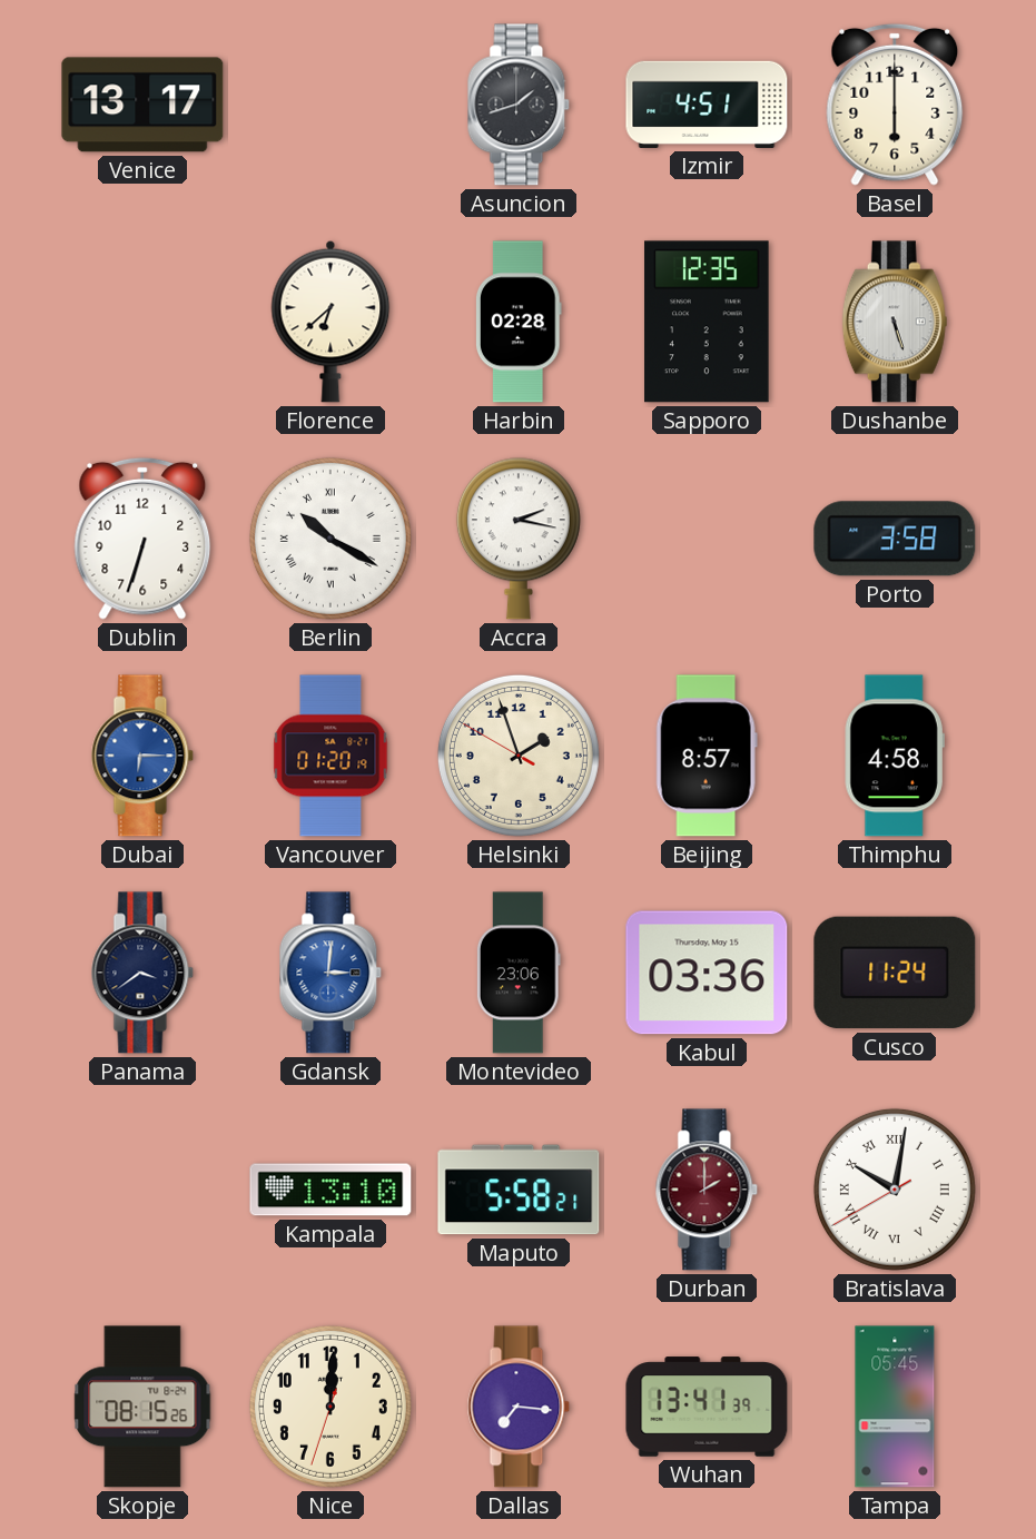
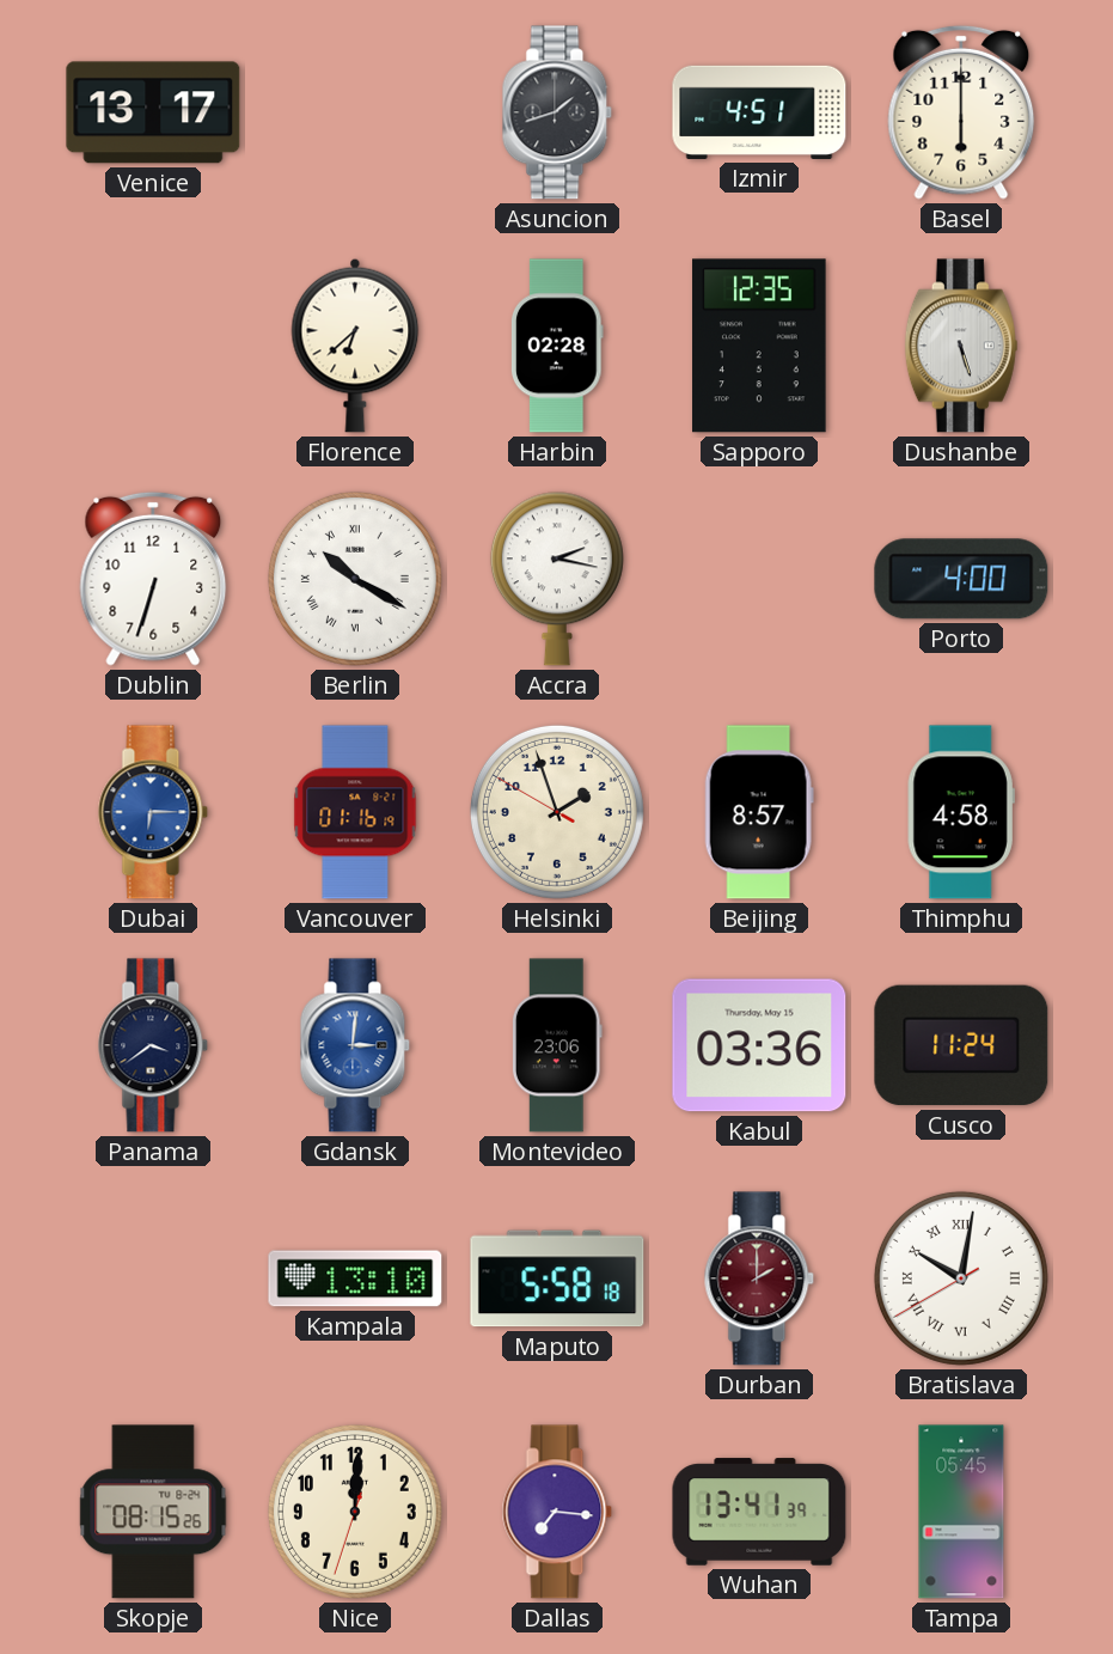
Porto: 3:58 -> 4:00 (961, 579)
Vancouver: 01:20 -> 01:16 (355, 812)
Maputo: 5:58:21 -> 5:58:18 (557, 1278)
